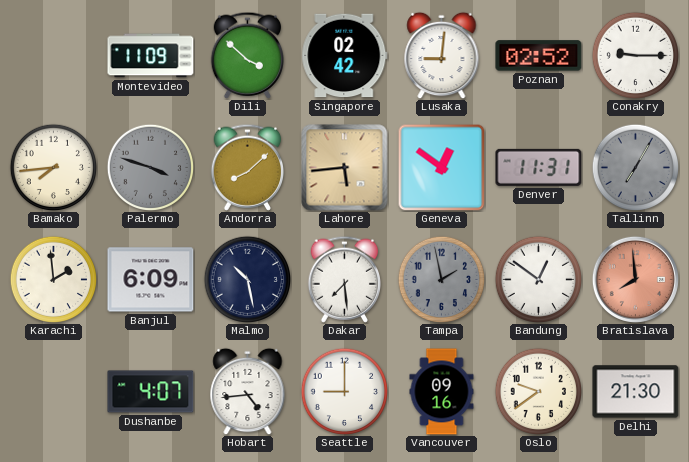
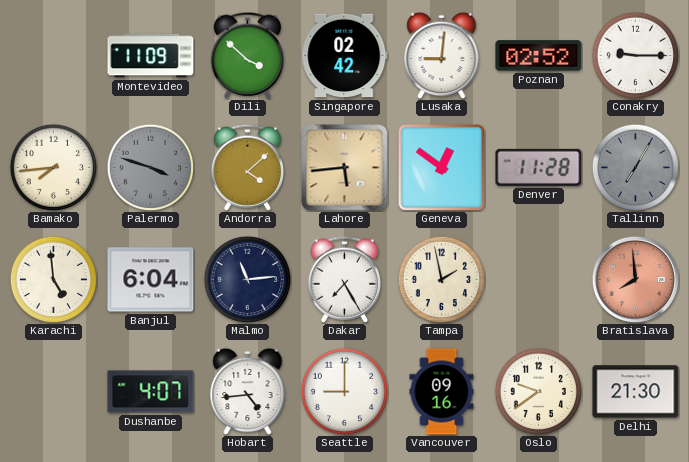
Andorra: 8:08 -> 4:08 (248, 167)
Denver: 11:31 -> 11:28 (539, 167)
Karachi: 1:59 -> 4:59 (53, 279)
Banjul: 6:09 -> 6:04 (151, 280)
Malmo: 10:28 -> 11:14 (247, 279)
Dakar: 7:29 -> 7:25 (345, 279)
Tampa dial: grey -> cream (441, 279)
Bandung: 12:51 -> none (538, 279)
